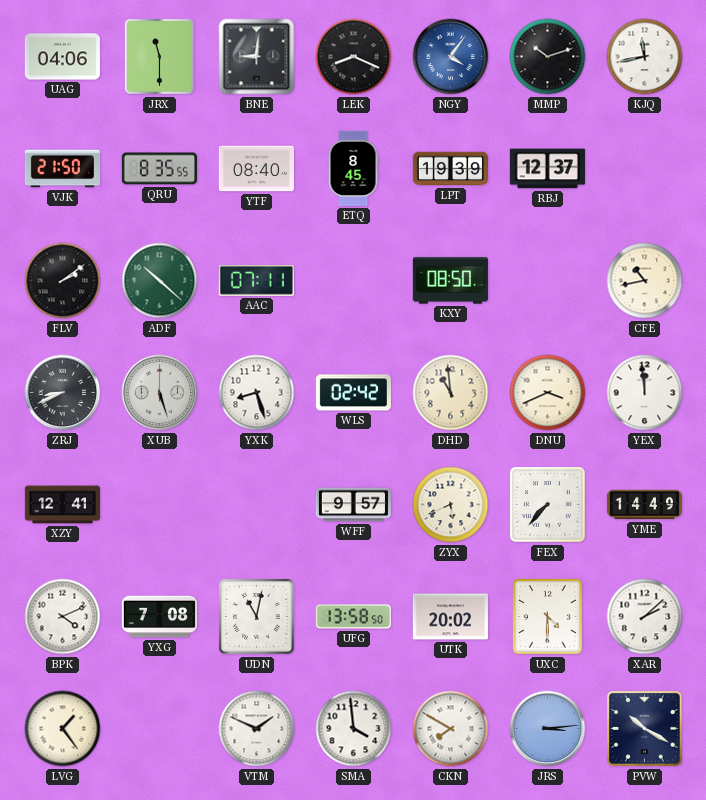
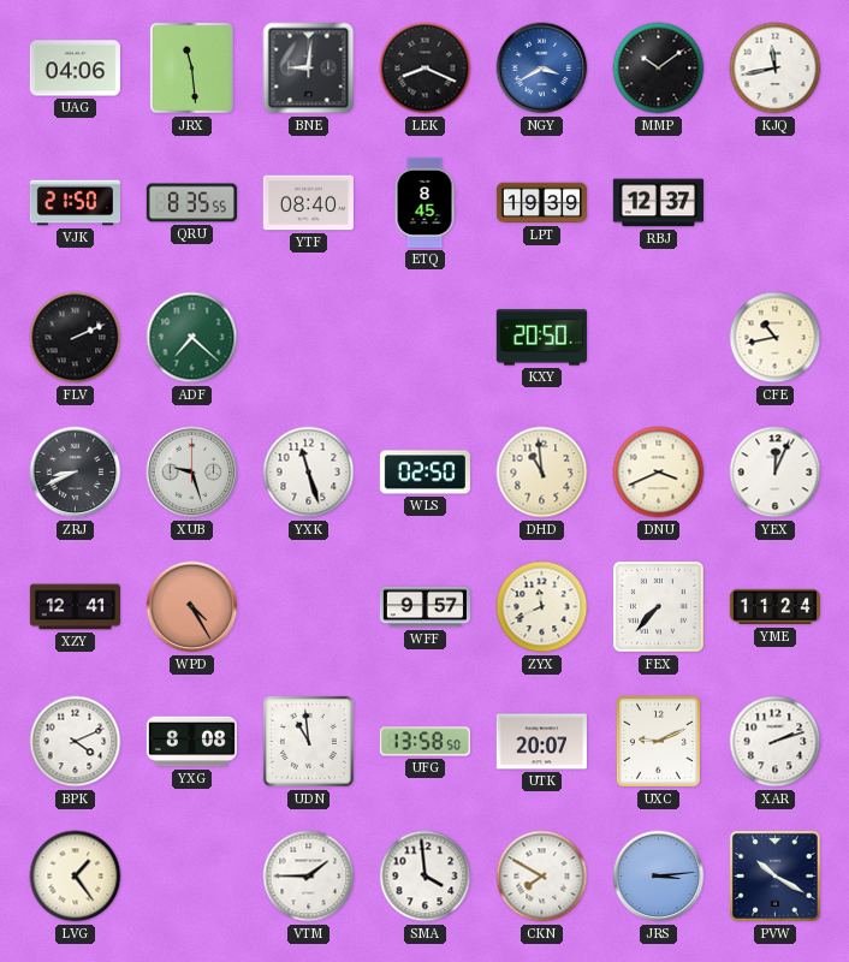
JRX: 11:30 -> 11:29 (191, 67)
NGY: 4:06 -> 3:40 (542, 69)
MMP: 10:12 -> 10:09 (659, 69)
FLV: 2:09 -> 2:11 (76, 338)
ADF: 10:22 -> 7:22 (192, 338)
AAC: 07:11 -> none (256, 281)
KXY: 08:50 -> 20:50 (541, 338)
XUB: 5:27 -> 9:27 (192, 473)
YXK: 8:27 -> 11:27 (309, 473)
WLS: 02:42 -> 02:50 (424, 473)
YEX: 11:59 -> 12:04 (776, 473)
WPD: none -> 4:25 (192, 607)
ZYX: 5:41 -> 11:41 (542, 607)
YME: 14:49 -> 11:24 (774, 607)
YXG: 7:08 -> 8:08 (191, 742)
UDN: 11:02 -> 10:59 (309, 742)
UTK: 20:02 -> 20:07 (541, 742)
UXC: 4:30 -> 9:11 (658, 741)
XAR: 2:08 -> 2:12 (776, 742)
VTM: 1:49 -> 1:45 (309, 877)
